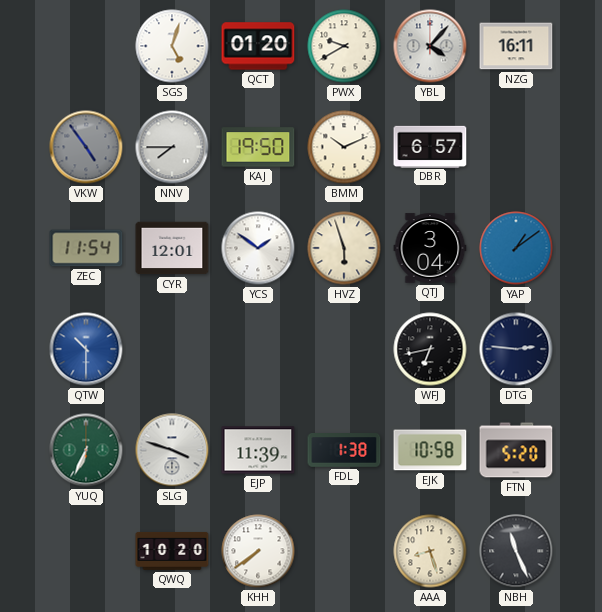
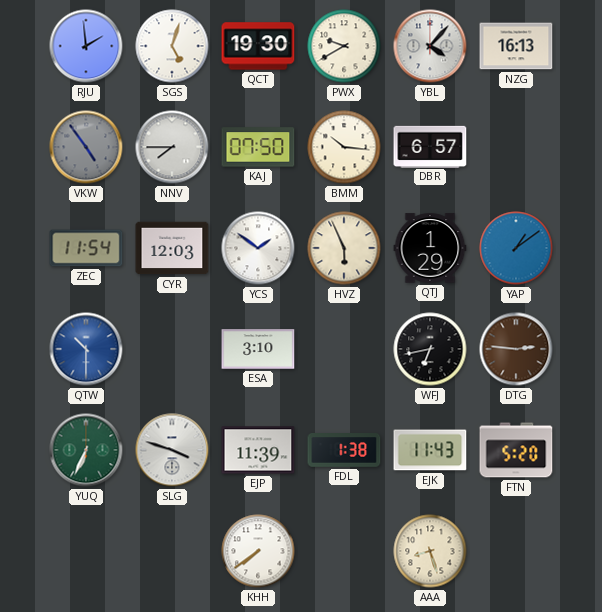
RJU: none -> 1:59 (86, 46)
QCT: 01:20 -> 19:30 (258, 46)
NZG: 16:11 -> 16:13 (516, 46)
KAJ: 19:50 -> 07:50 (258, 147)
BMM: 10:11 -> 10:16 (344, 147)
CYR: 12:01 -> 12:03 (172, 248)
HVZ: 5:57 -> 5:56 (344, 248)
QTJ: 3:04 -> 1:29 (430, 248)
ESA: none -> 3:10 (258, 349)
DTG dial: navy -> brown (516, 349)
EJK: 10:58 -> 11:43 (430, 450)
QWQ: 10:20 -> none (172, 551)
NBH: 11:26 -> none (516, 551)
